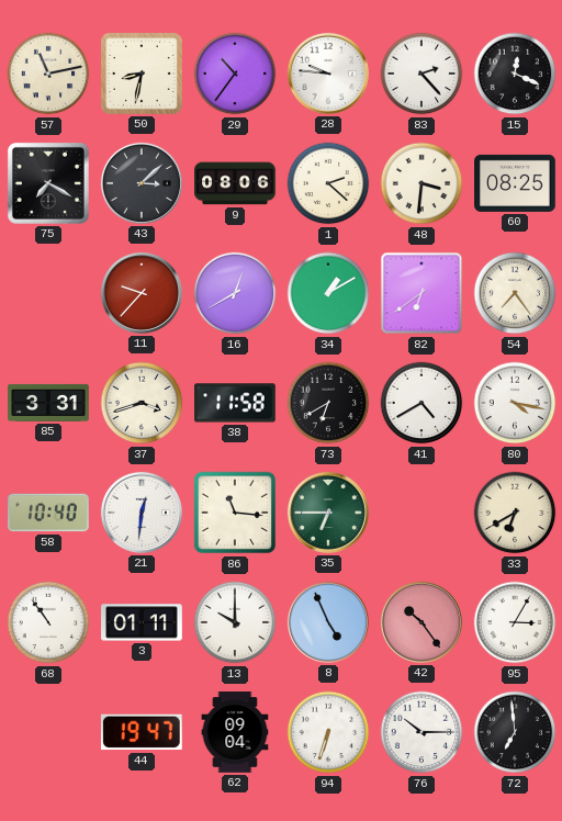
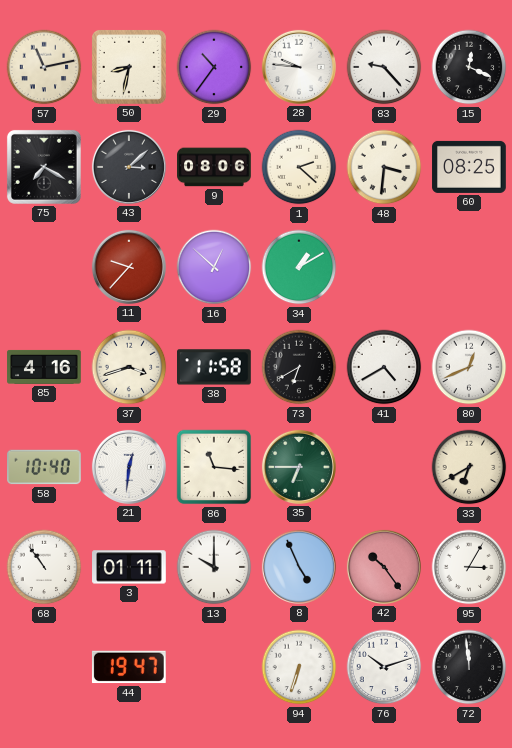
83: 2:23 -> 9:23 (384, 67)
16: 12:40 -> 12:52 (214, 267)
82: 6:39 -> none (421, 293)
54: 7:24 -> none (515, 293)
85: 3:31 -> 4:16 (44, 367)
80: 4:17 -> 12:41 (469, 367)
62: 09:04 -> none (235, 732)
76: 10:15 -> 10:12 (384, 667)
72: 6:59 -> 11:59 (469, 667)
